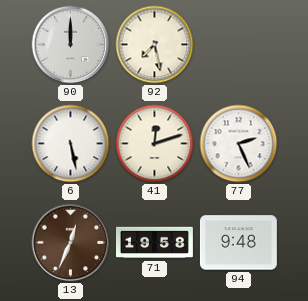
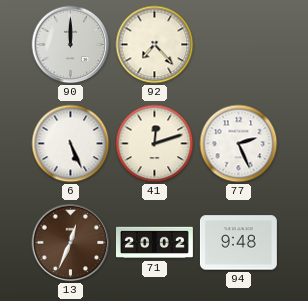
92: 7:28 -> 7:23 (155, 45)
6: 5:28 -> 5:26 (71, 144)
71: 19:58 -> 20:02 (154, 243)
